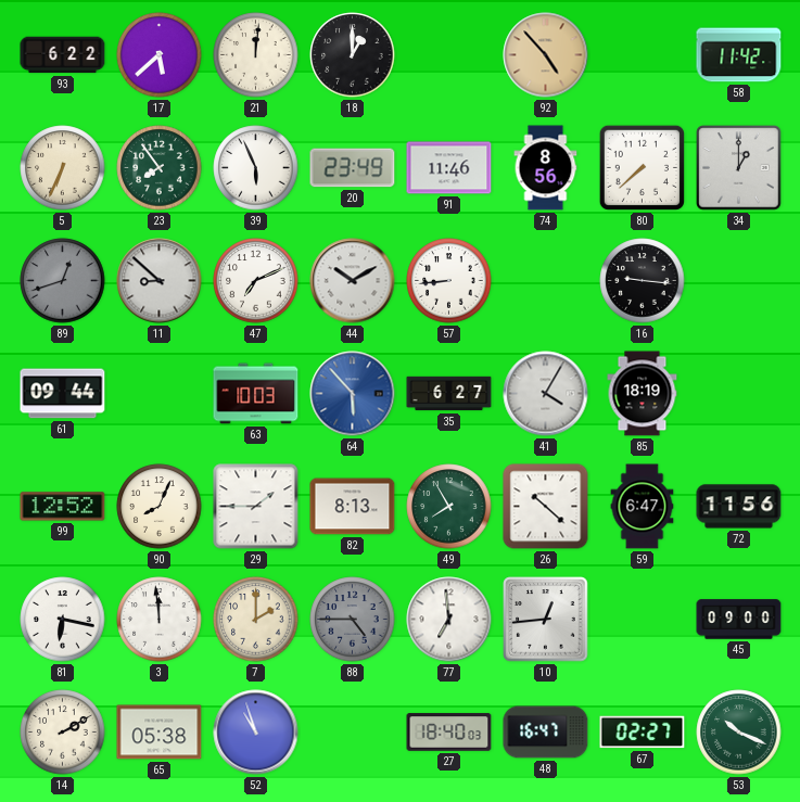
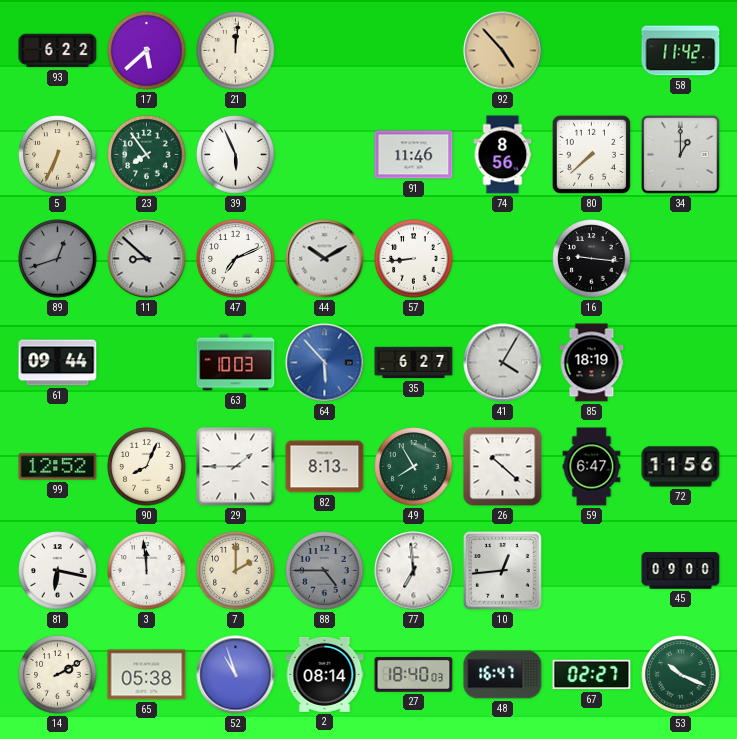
18: 1:00 -> none (353, 55)
20: 23:49 -> none (353, 168)
2: none -> 08:14 (325, 674)
